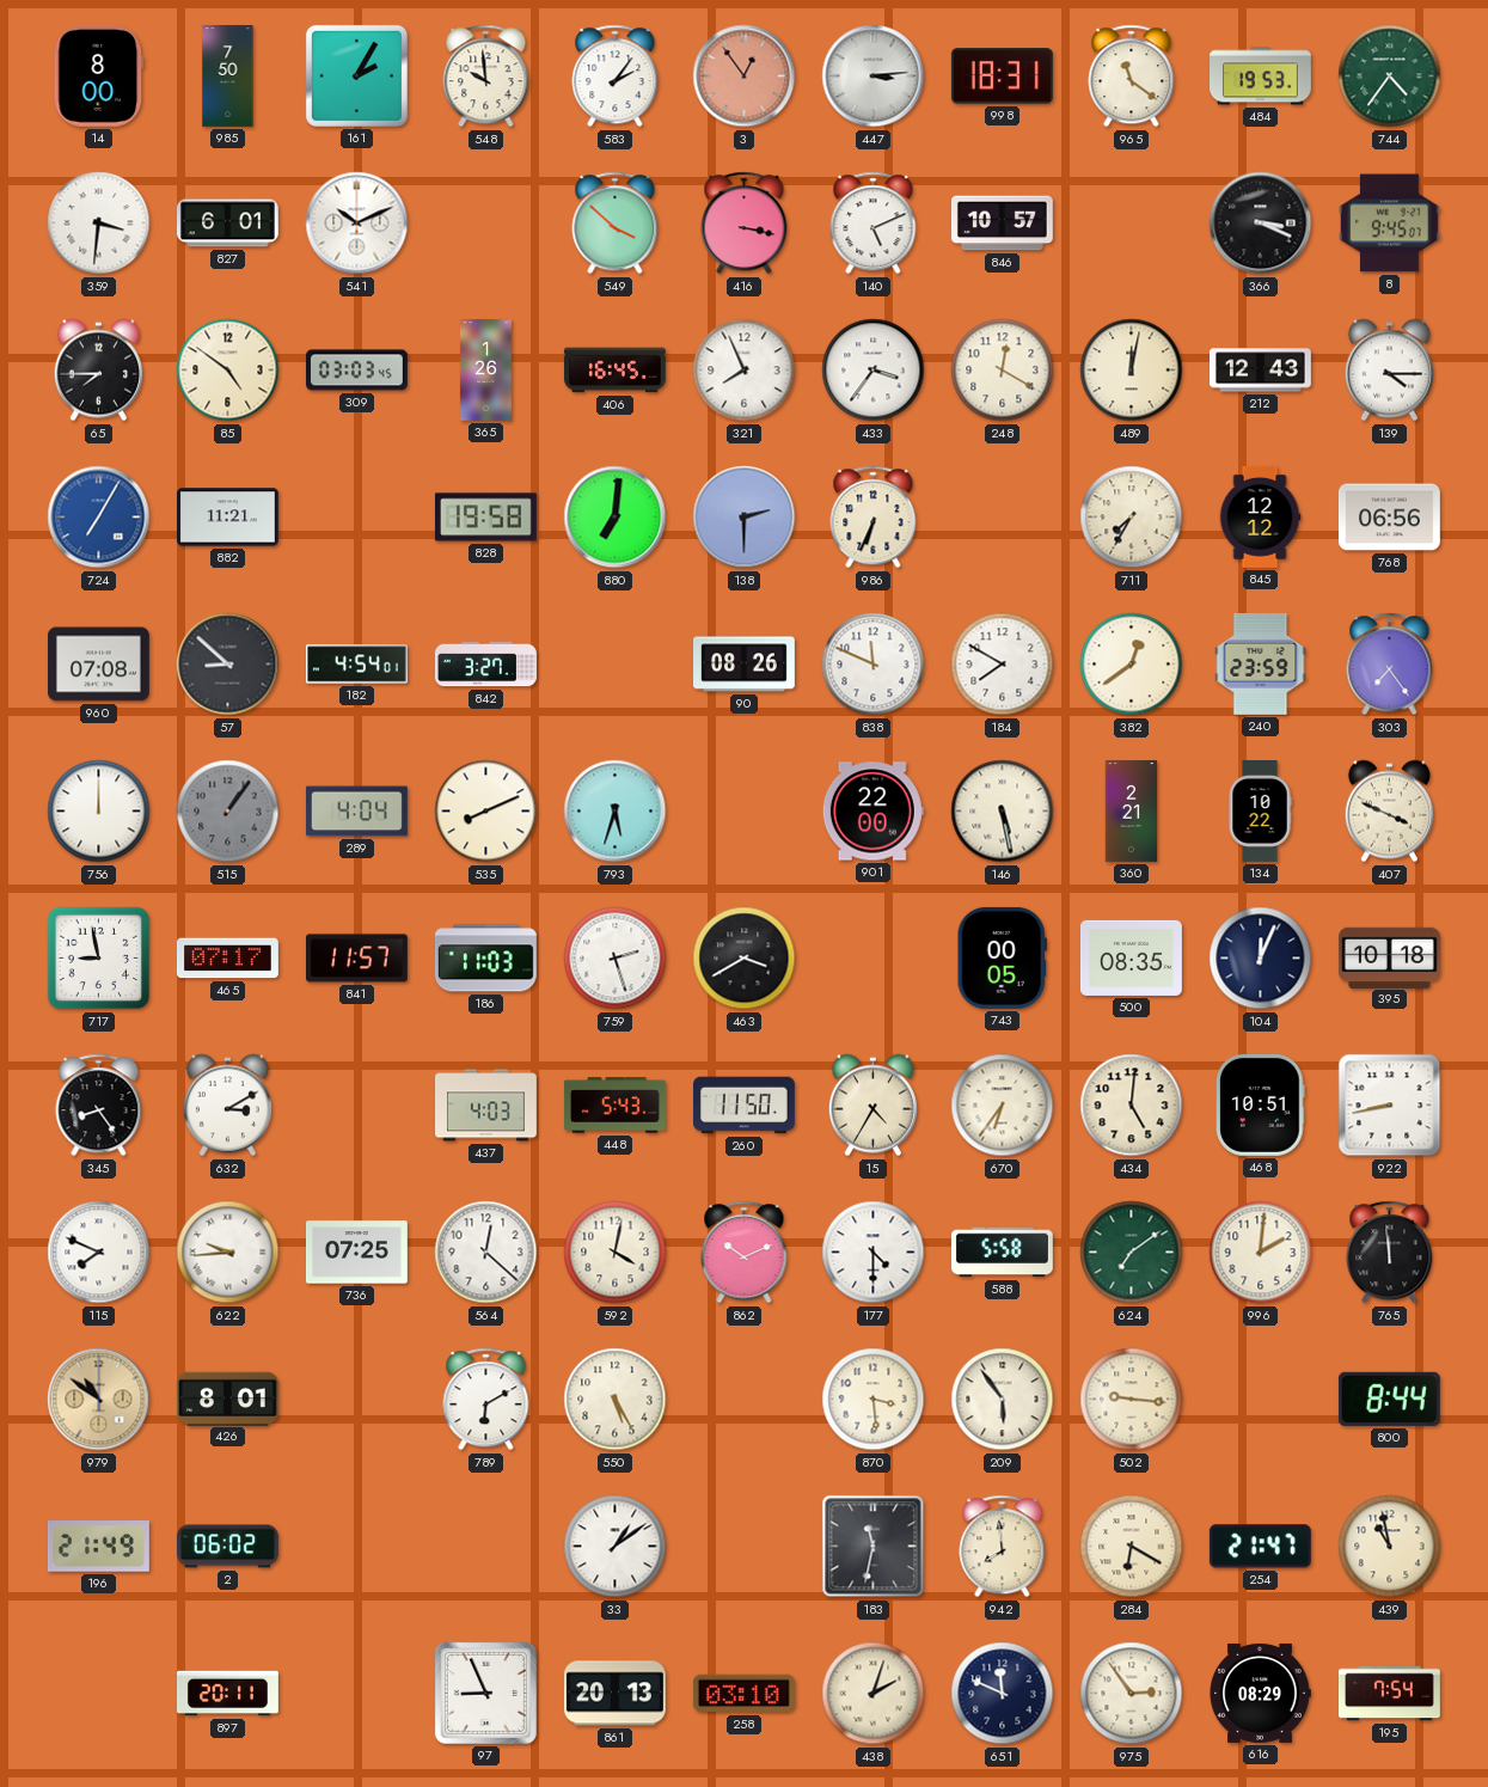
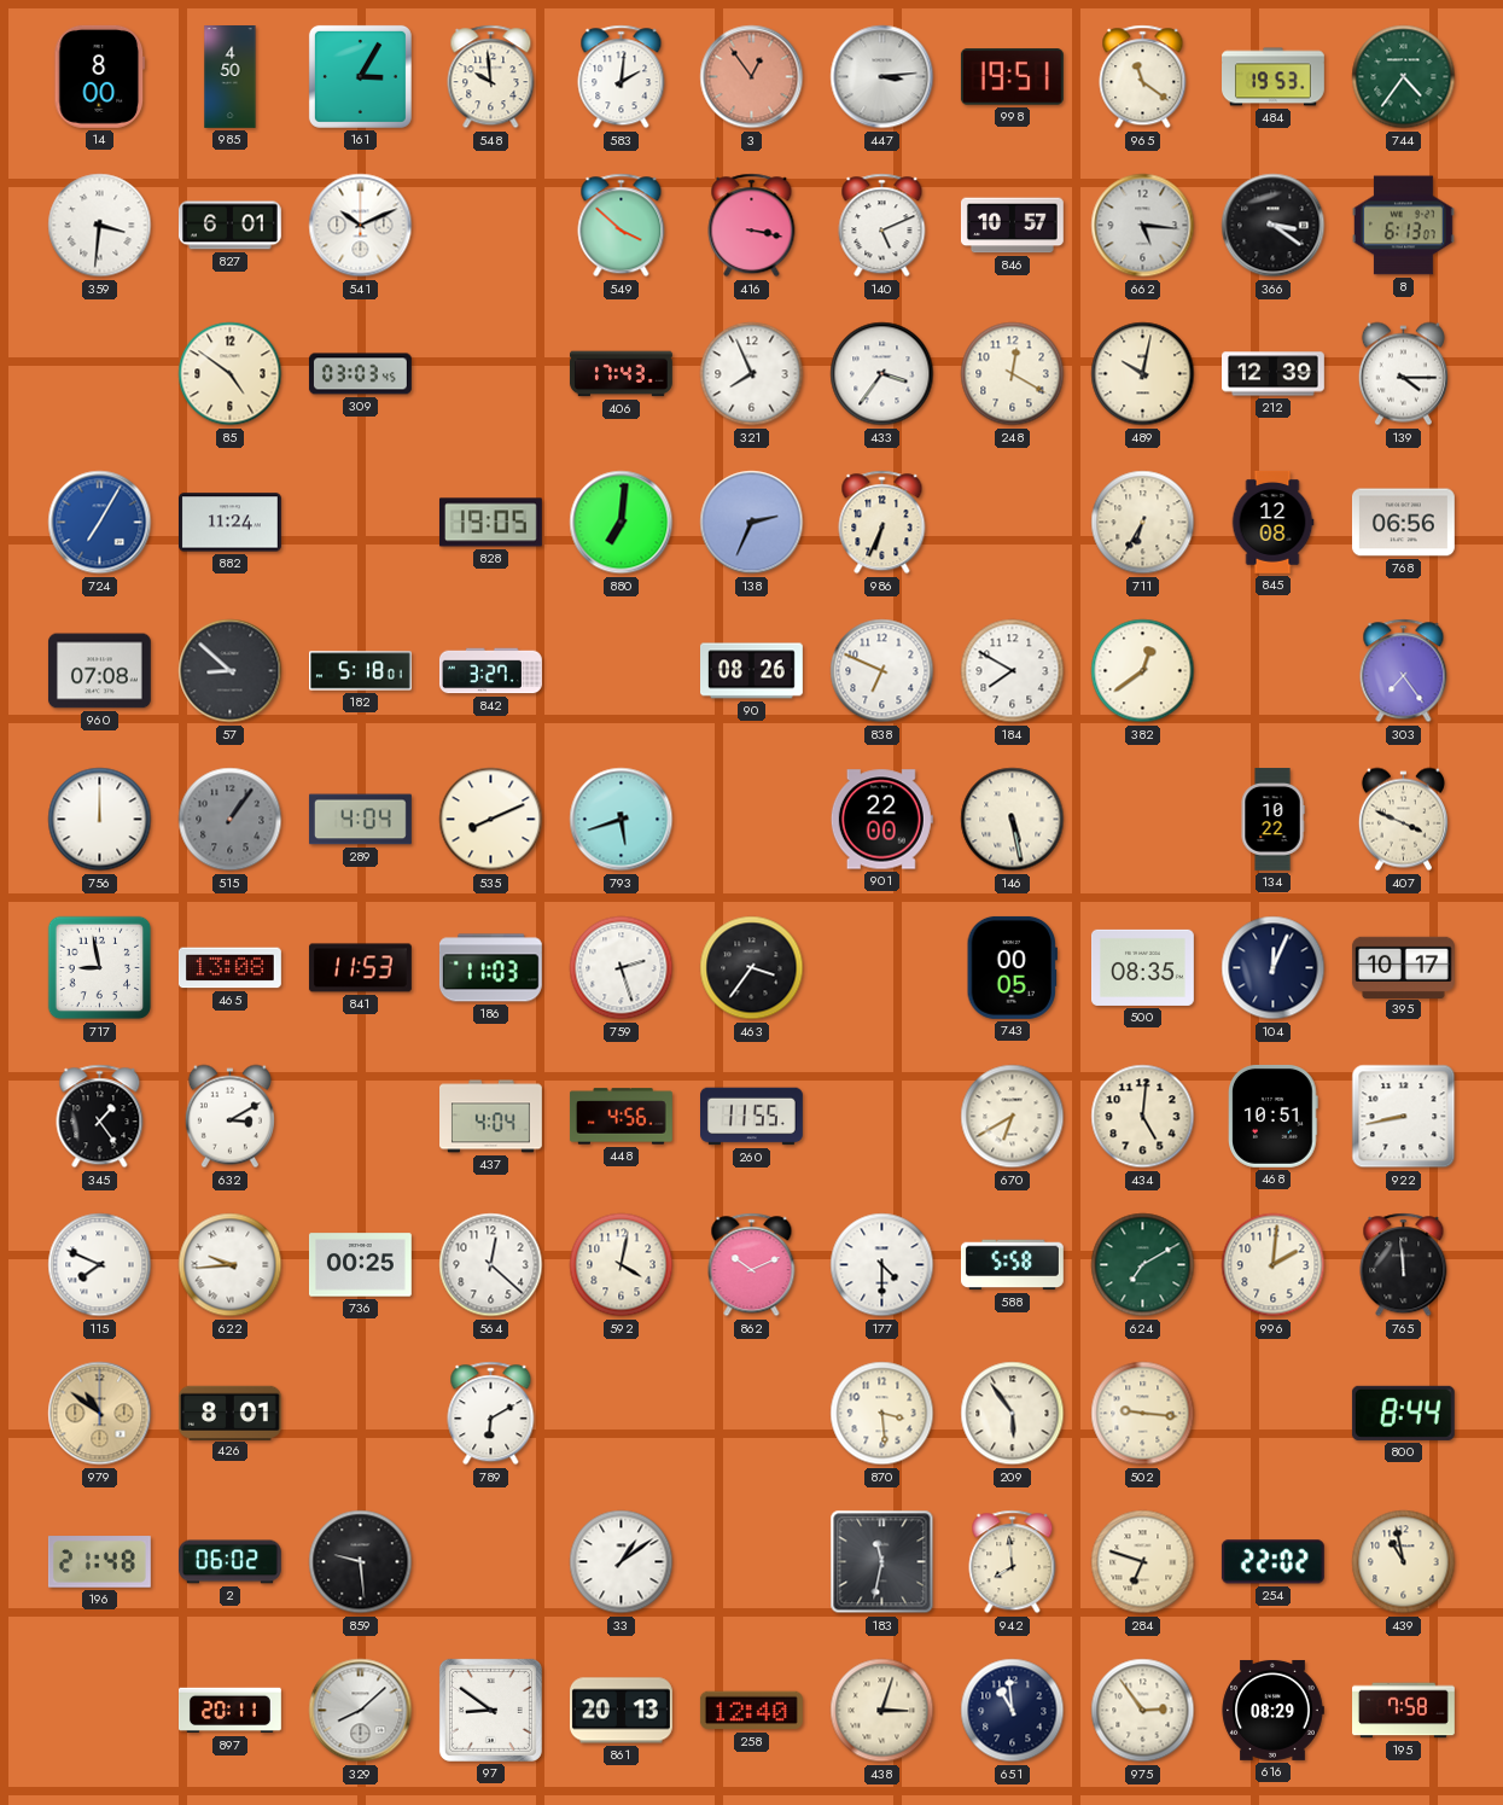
985: 7:50 -> 4:50 (231, 77)
161: 2:05 -> 3:05 (360, 76)
583: 2:06 -> 2:01 (622, 77)
998: 18:31 -> 19:51 (1012, 77)
662: none -> 5:16 (1143, 226)
366: 3:19 -> 3:21 (1274, 226)
8: 9:45 -> 6:13 (1403, 226)
65: 7:45 -> none (98, 371)
365: 1:26 -> none (485, 371)
406: 16:45 -> 17:43 (622, 374)
489: 12:02 -> 10:02 (1143, 374)
212: 12:43 -> 12:39 (1274, 374)
882: 11:21 -> 11:24 (229, 523)
828: 19:58 -> 19:05 (490, 523)
138: 2:30 -> 2:34 (752, 523)
711: 7:35 -> 6:35 (1143, 523)
845: 12:12 -> 12:08 (1272, 523)
182: 4:54 -> 5:18 (361, 671)
838: 11:49 -> 6:49 (882, 671)
240: 23:59 -> none (1261, 663)
793: 5:33 -> 5:42 (622, 820)
360: 2:21 -> none (1132, 812)
465: 07:17 -> 13:08 (229, 968)
841: 11:57 -> 11:53 (360, 968)
463: 3:40 -> 3:36 (752, 968)
395: 10:18 -> 10:17 (1403, 967)
345: 8:24 -> 1:24 (100, 1117)
437: 4:03 -> 4:04 (491, 1117)
448: 5:43 -> 4:56 (621, 1117)
260: 11:50 -> 11:55 (752, 1117)
15: 4:35 -> none (872, 1106)
670: 6:36 -> 6:40 (1013, 1117)
736: 07:25 -> 00:25 (360, 1265)
624: 7:09 -> 7:10 (1143, 1265)
550: 5:25 -> none (616, 1400)
196: 21:49 -> 21:48 (99, 1562)
859: none -> 9:29 (361, 1562)
284: 6:20 -> 6:48 (1143, 1562)
254: 21:47 -> 22:02 (1272, 1562)
329: none -> 8:08 (361, 1711)
97: 8:56 -> 8:51 (490, 1710)
258: 03:10 -> 12:40 (751, 1711)
438: 2:03 -> 3:03 (882, 1711)
651: 11:49 -> 10:59 (1013, 1711)
195: 7:54 -> 7:58 (1404, 1711)
